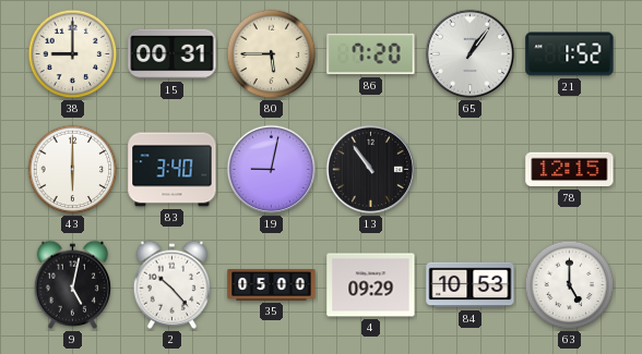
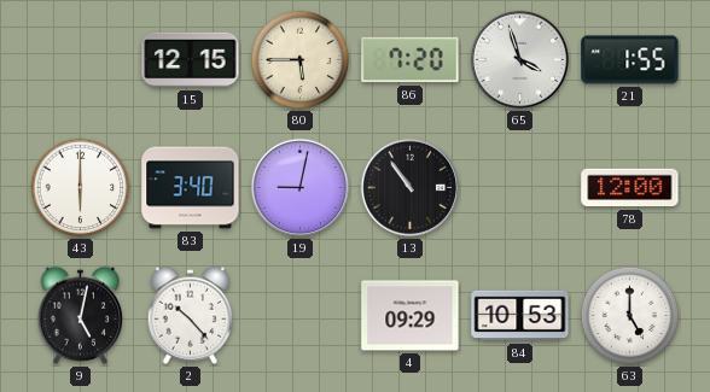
38: 9:00 -> none (73, 54)
15: 00:31 -> 12:15 (191, 60)
65: 1:06 -> 3:57 (520, 60)
21: 1:52 -> 1:55 (630, 60)
78: 12:15 -> 12:00 (630, 188)
35: 05:00 -> none (272, 285)
